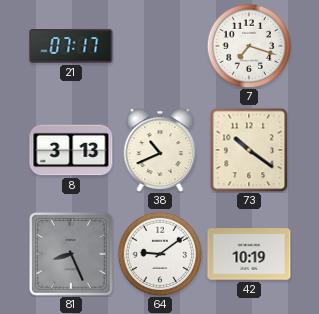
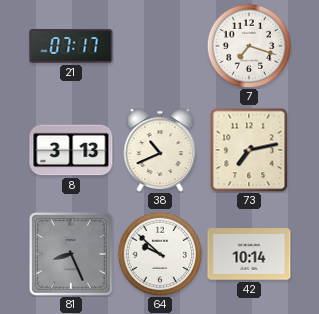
73: 10:21 -> 7:13 (249, 150)
64: 9:09 -> 9:52 (160, 254)
42: 10:19 -> 10:14 (249, 254)
